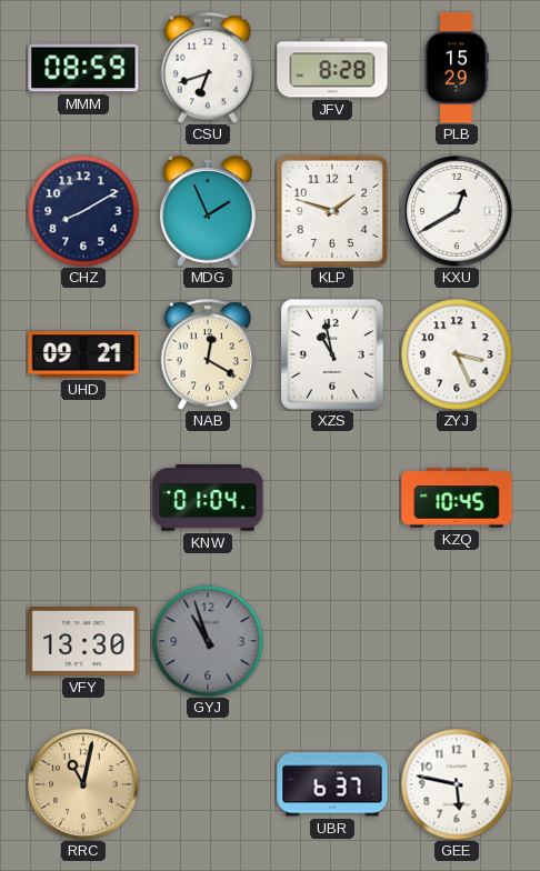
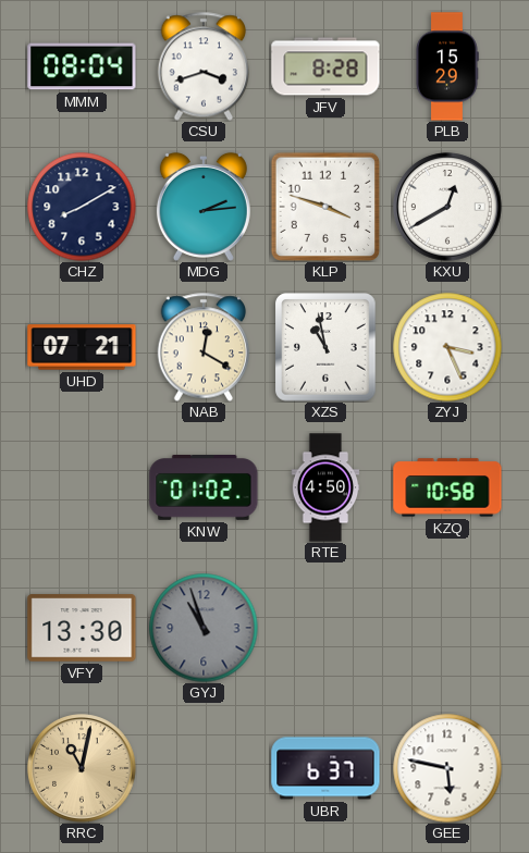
MMM: 08:59 -> 08:04 (82, 66)
CSU: 6:42 -> 3:42 (204, 66)
MDG: 1:56 -> 2:14 (204, 207)
KLP: 1:48 -> 3:48 (325, 207)
UHD: 09:21 -> 07:21 (82, 347)
KNW: 01:04 -> 01:02 (204, 489)
RTE: none -> 4:50 (325, 487)
KZQ: 10:45 -> 10:58 (447, 487)
